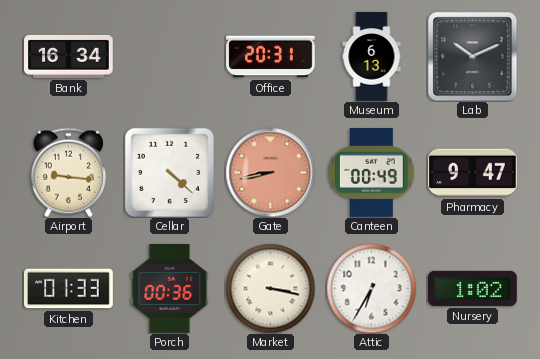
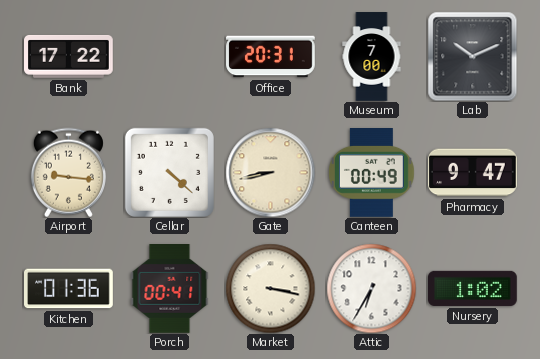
Bank: 16:34 -> 17:22 (69, 56)
Museum: 6:13 -> 7:00 (372, 57)
Gate dial: salmon -> cream (270, 172)
Kitchen: 01:33 -> 01:36 (69, 289)
Porch: 00:36 -> 00:41 (170, 289)
